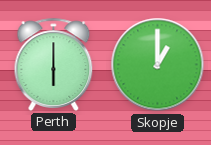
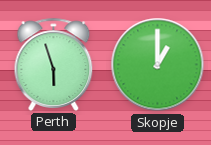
Perth: 6:00 -> 5:57 (54, 64)
